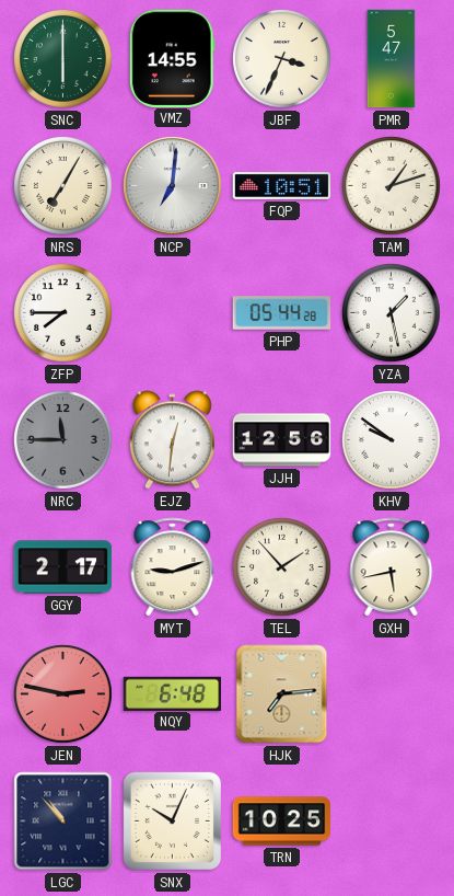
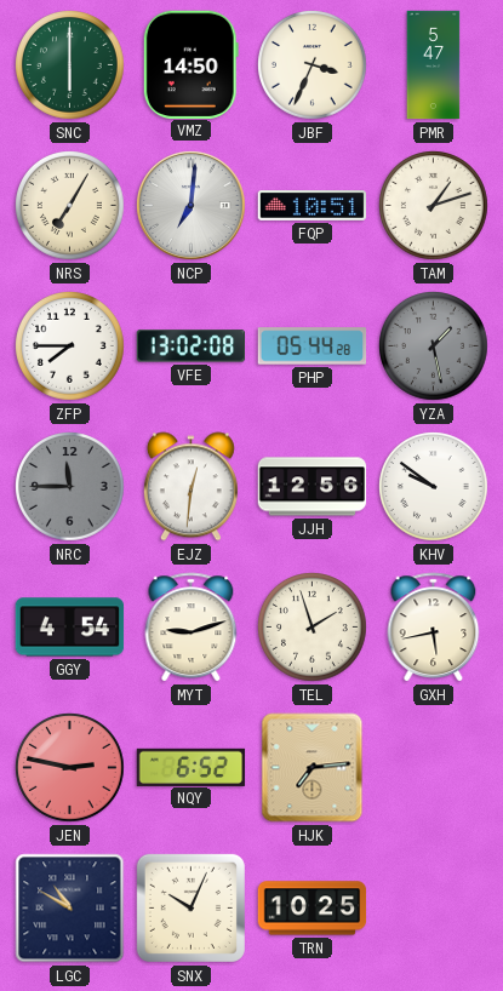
VMZ: 14:55 -> 14:50 (190, 64)
VFE: none -> 13:02 (190, 346)
YZA dial: white -> grey (434, 346)
GGY: 2:17 -> 4:54 (70, 628)
TEL: 1:53 -> 1:57 (313, 628)
NQY: 6:48 -> 6:52 (192, 767)
LGC: 10:53 -> 10:50 (70, 909)
